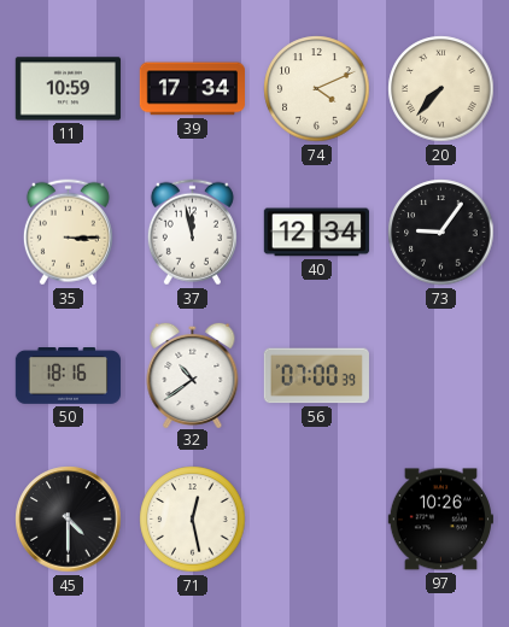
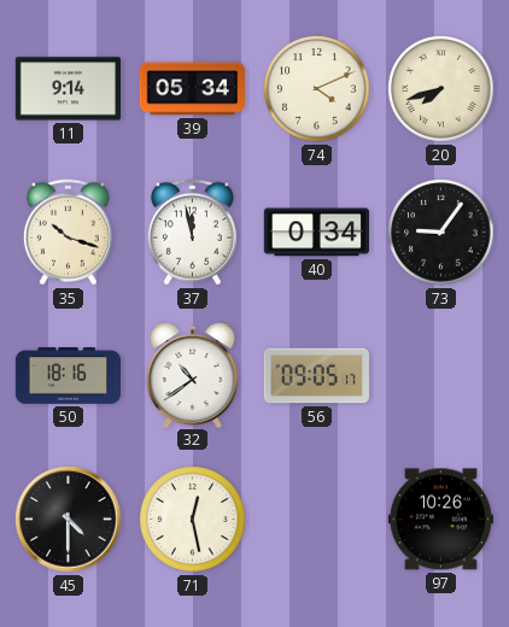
11: 10:59 -> 9:14 (68, 89)
39: 17:34 -> 05:34 (192, 89)
20: 7:37 -> 7:42 (441, 89)
35: 3:15 -> 10:18 (68, 233)
40: 12:34 -> 0:34 (316, 233)
56: 07:00 -> 09:05 (316, 376)
